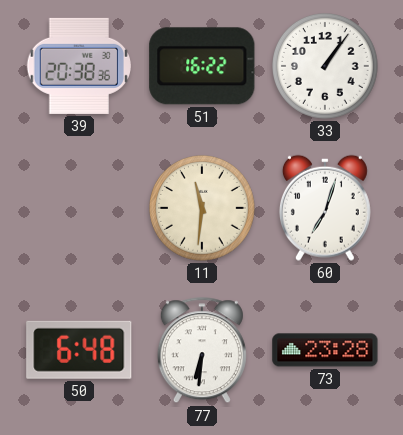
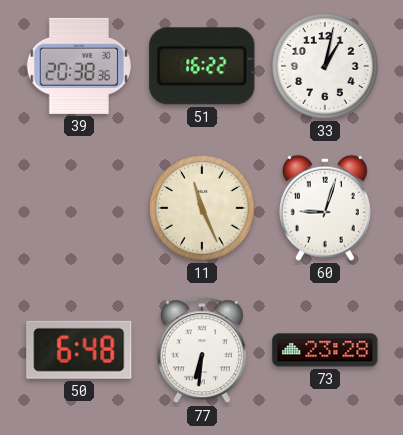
33: 1:06 -> 1:02 (326, 67)
11: 11:31 -> 11:26 (203, 209)
60: 7:03 -> 9:03 (325, 208)
